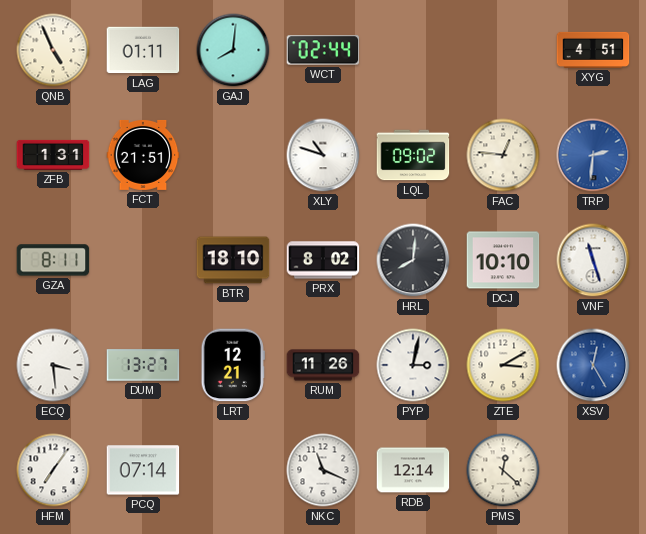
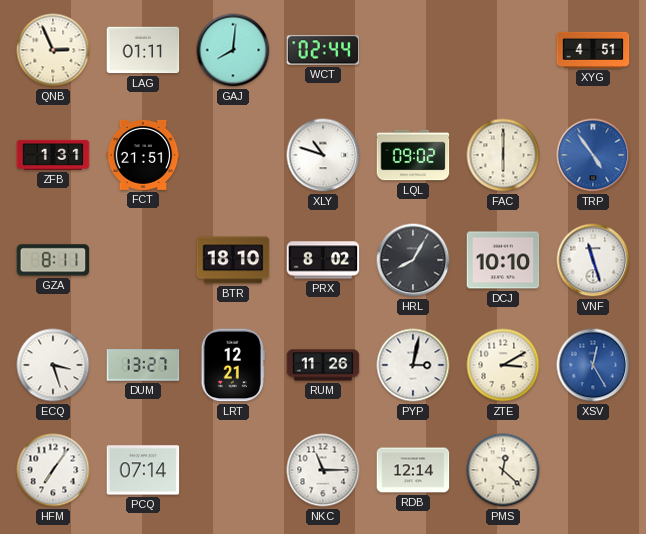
QNB: 4:56 -> 2:56 (53, 50)
FAC: 12:46 -> 6:00 (503, 155)
TRP: 2:31 -> 4:54 (593, 155)
HRL: 8:01 -> 8:05 (413, 260)
ECQ: 3:29 -> 3:27 (53, 365)
NKC: 11:19 -> 11:15 (323, 470)
